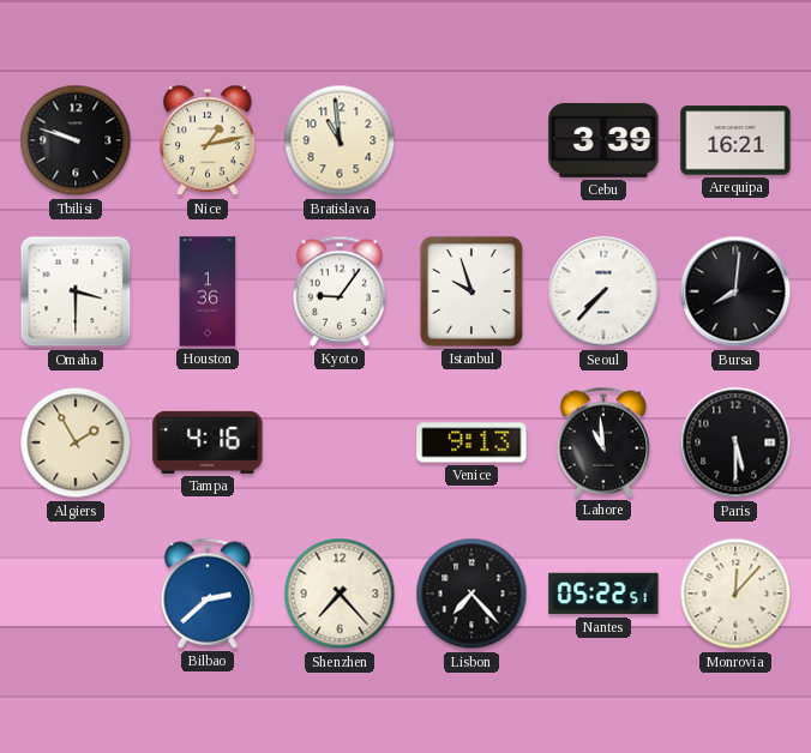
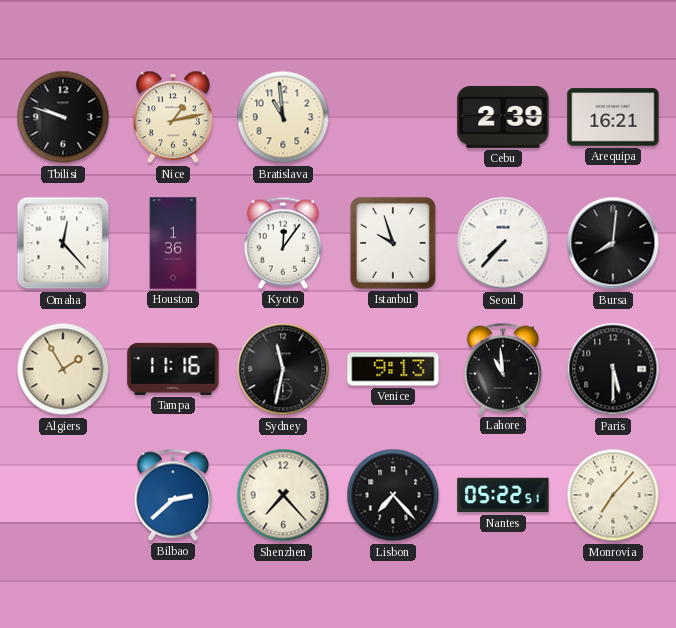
Cebu: 3:39 -> 2:39 (503, 117)
Omaha: 3:30 -> 12:23 (63, 243)
Kyoto: 9:06 -> 12:06 (282, 243)
Tampa: 4:16 -> 11:16 (173, 369)
Sydney: none -> 11:32 (283, 369)
Monrovia: 12:07 -> 7:07 (613, 495)
